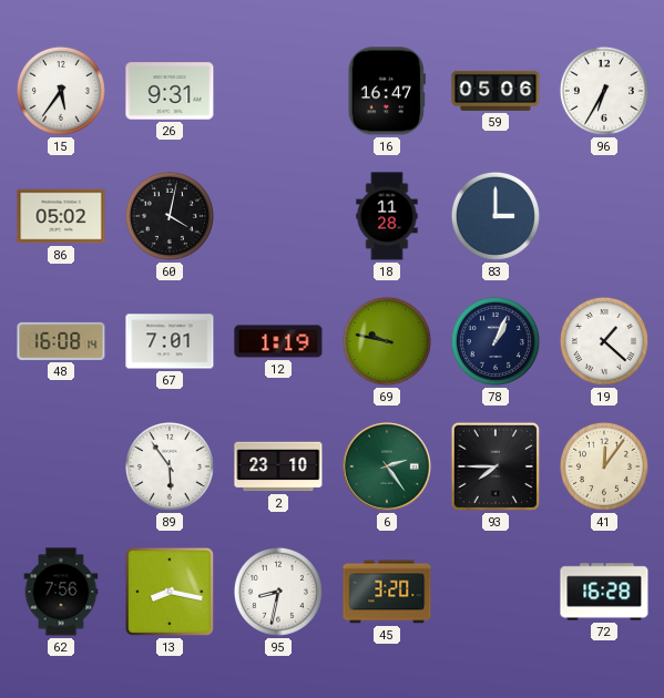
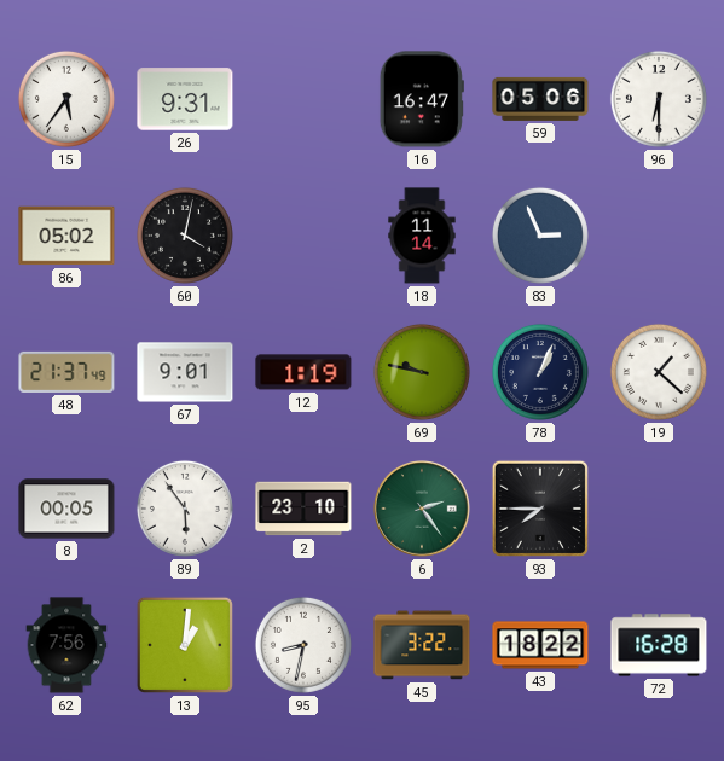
96: 6:35 -> 6:30 (659, 99)
18: 11:28 -> 11:14 (422, 236)
83: 3:00 -> 2:56 (540, 236)
48: 16:08 -> 21:37 (66, 372)
67: 7:01 -> 9:01 (185, 372)
8: none -> 00:05 (66, 509)
41: 12:06 -> none (604, 466)
13: 8:17 -> 1:01 (185, 645)
45: 3:20 -> 3:22 (422, 645)
43: none -> 18:22 (540, 645)
